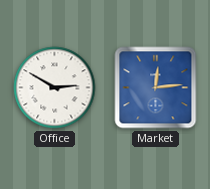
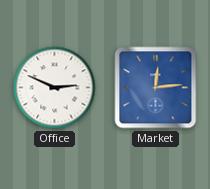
Office: 2:50 -> 2:49 (55, 88)
